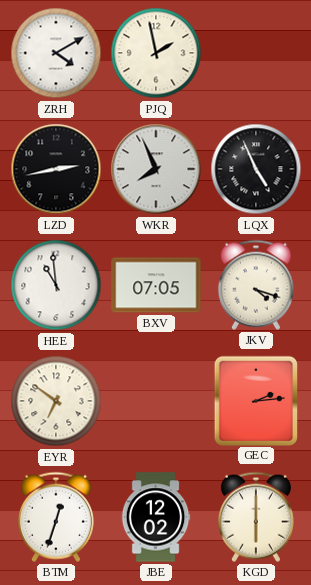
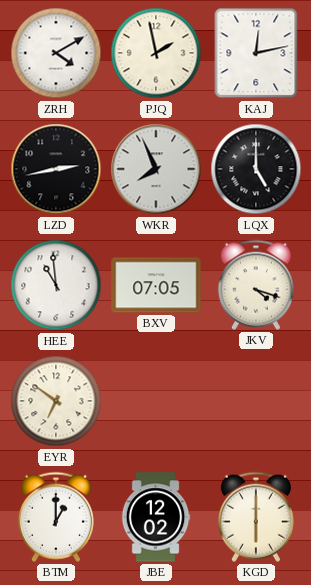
KAJ: none -> 12:13 (256, 53)
LQX: 4:56 -> 5:00 (256, 169)
GEC: 2:14 -> none (255, 400)
BTM: 12:33 -> 1:00 (56, 517)
